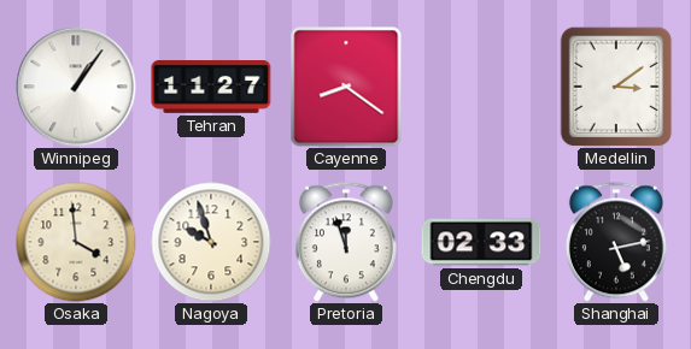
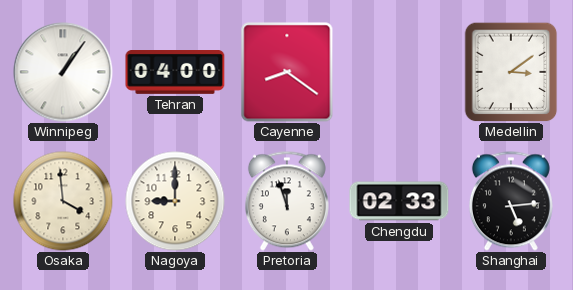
Tehran: 11:27 -> 04:00 (175, 73)
Nagoya: 9:57 -> 9:00 (175, 201)
Shanghai: 5:13 -> 5:14 (511, 201)
